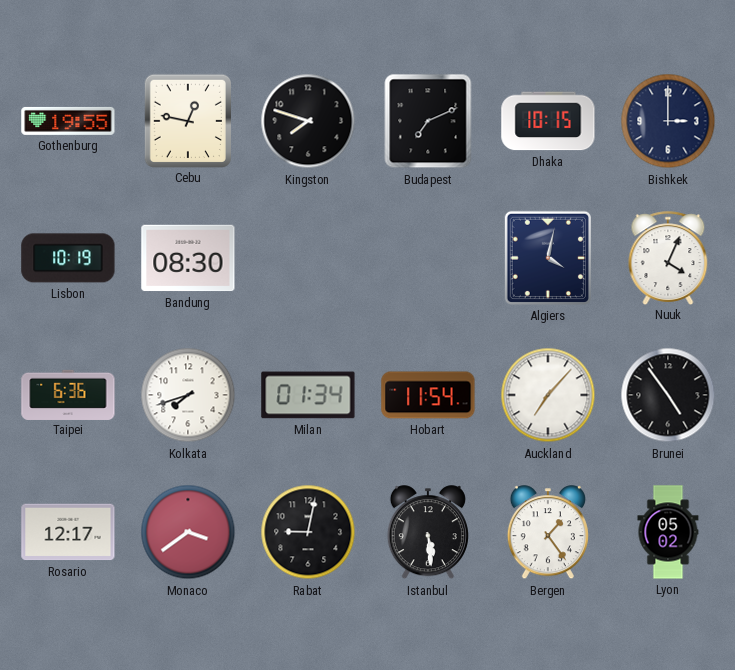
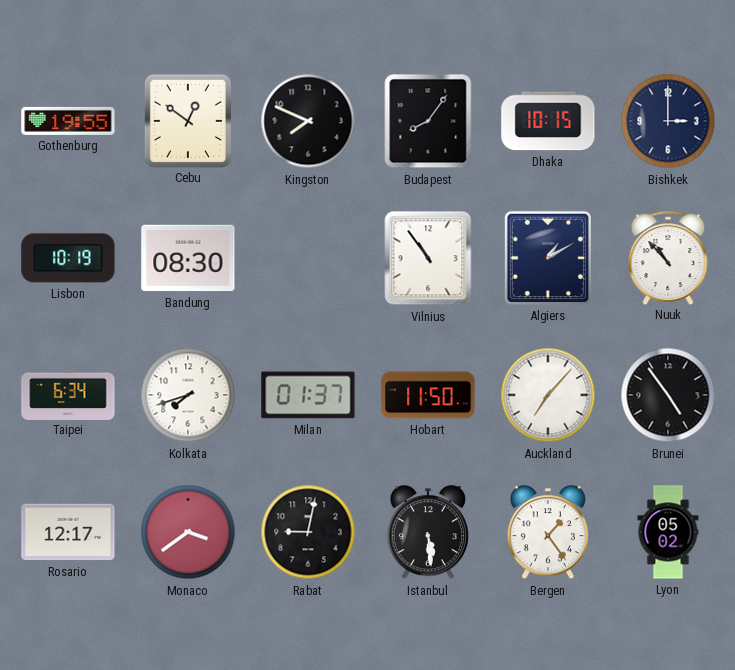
Cebu: 12:47 -> 12:51 (187, 120)
Kingston: 7:48 -> 7:49 (308, 121)
Budapest: 7:11 -> 8:06 (428, 121)
Vilnius: none -> 10:54 (428, 258)
Algiers: 4:02 -> 1:10 (548, 258)
Nuuk: 4:04 -> 10:53 (668, 258)
Taipei: 6:36 -> 6:34 (68, 394)
Milan: 01:34 -> 01:37 (308, 395)
Hobart: 11:54 -> 11:50 (428, 395)
